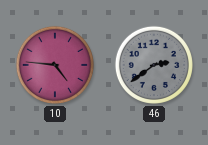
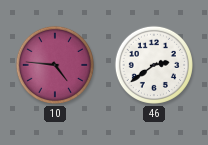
46 dial: grey -> white (154, 65)
